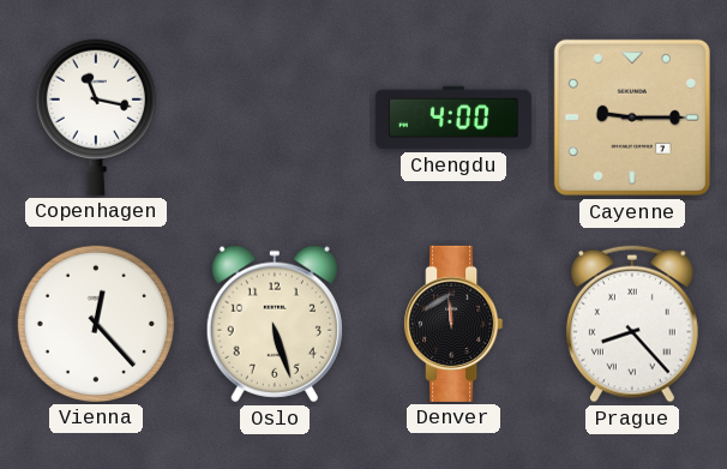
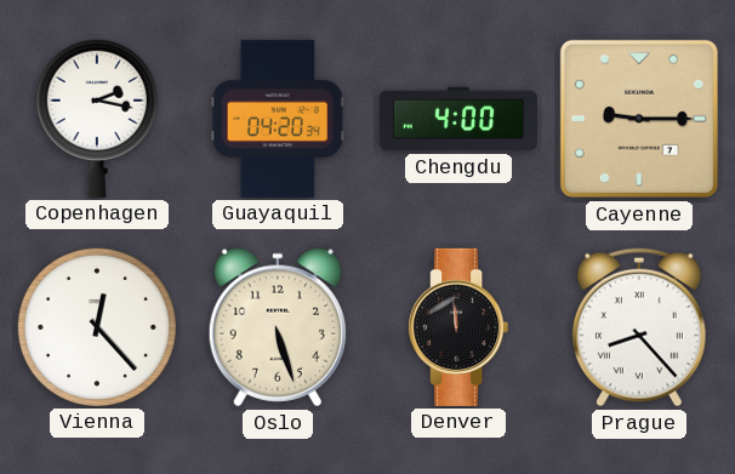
Copenhagen: 11:17 -> 2:17 (97, 119)
Guayaquil: none -> 04:20 (278, 119)
